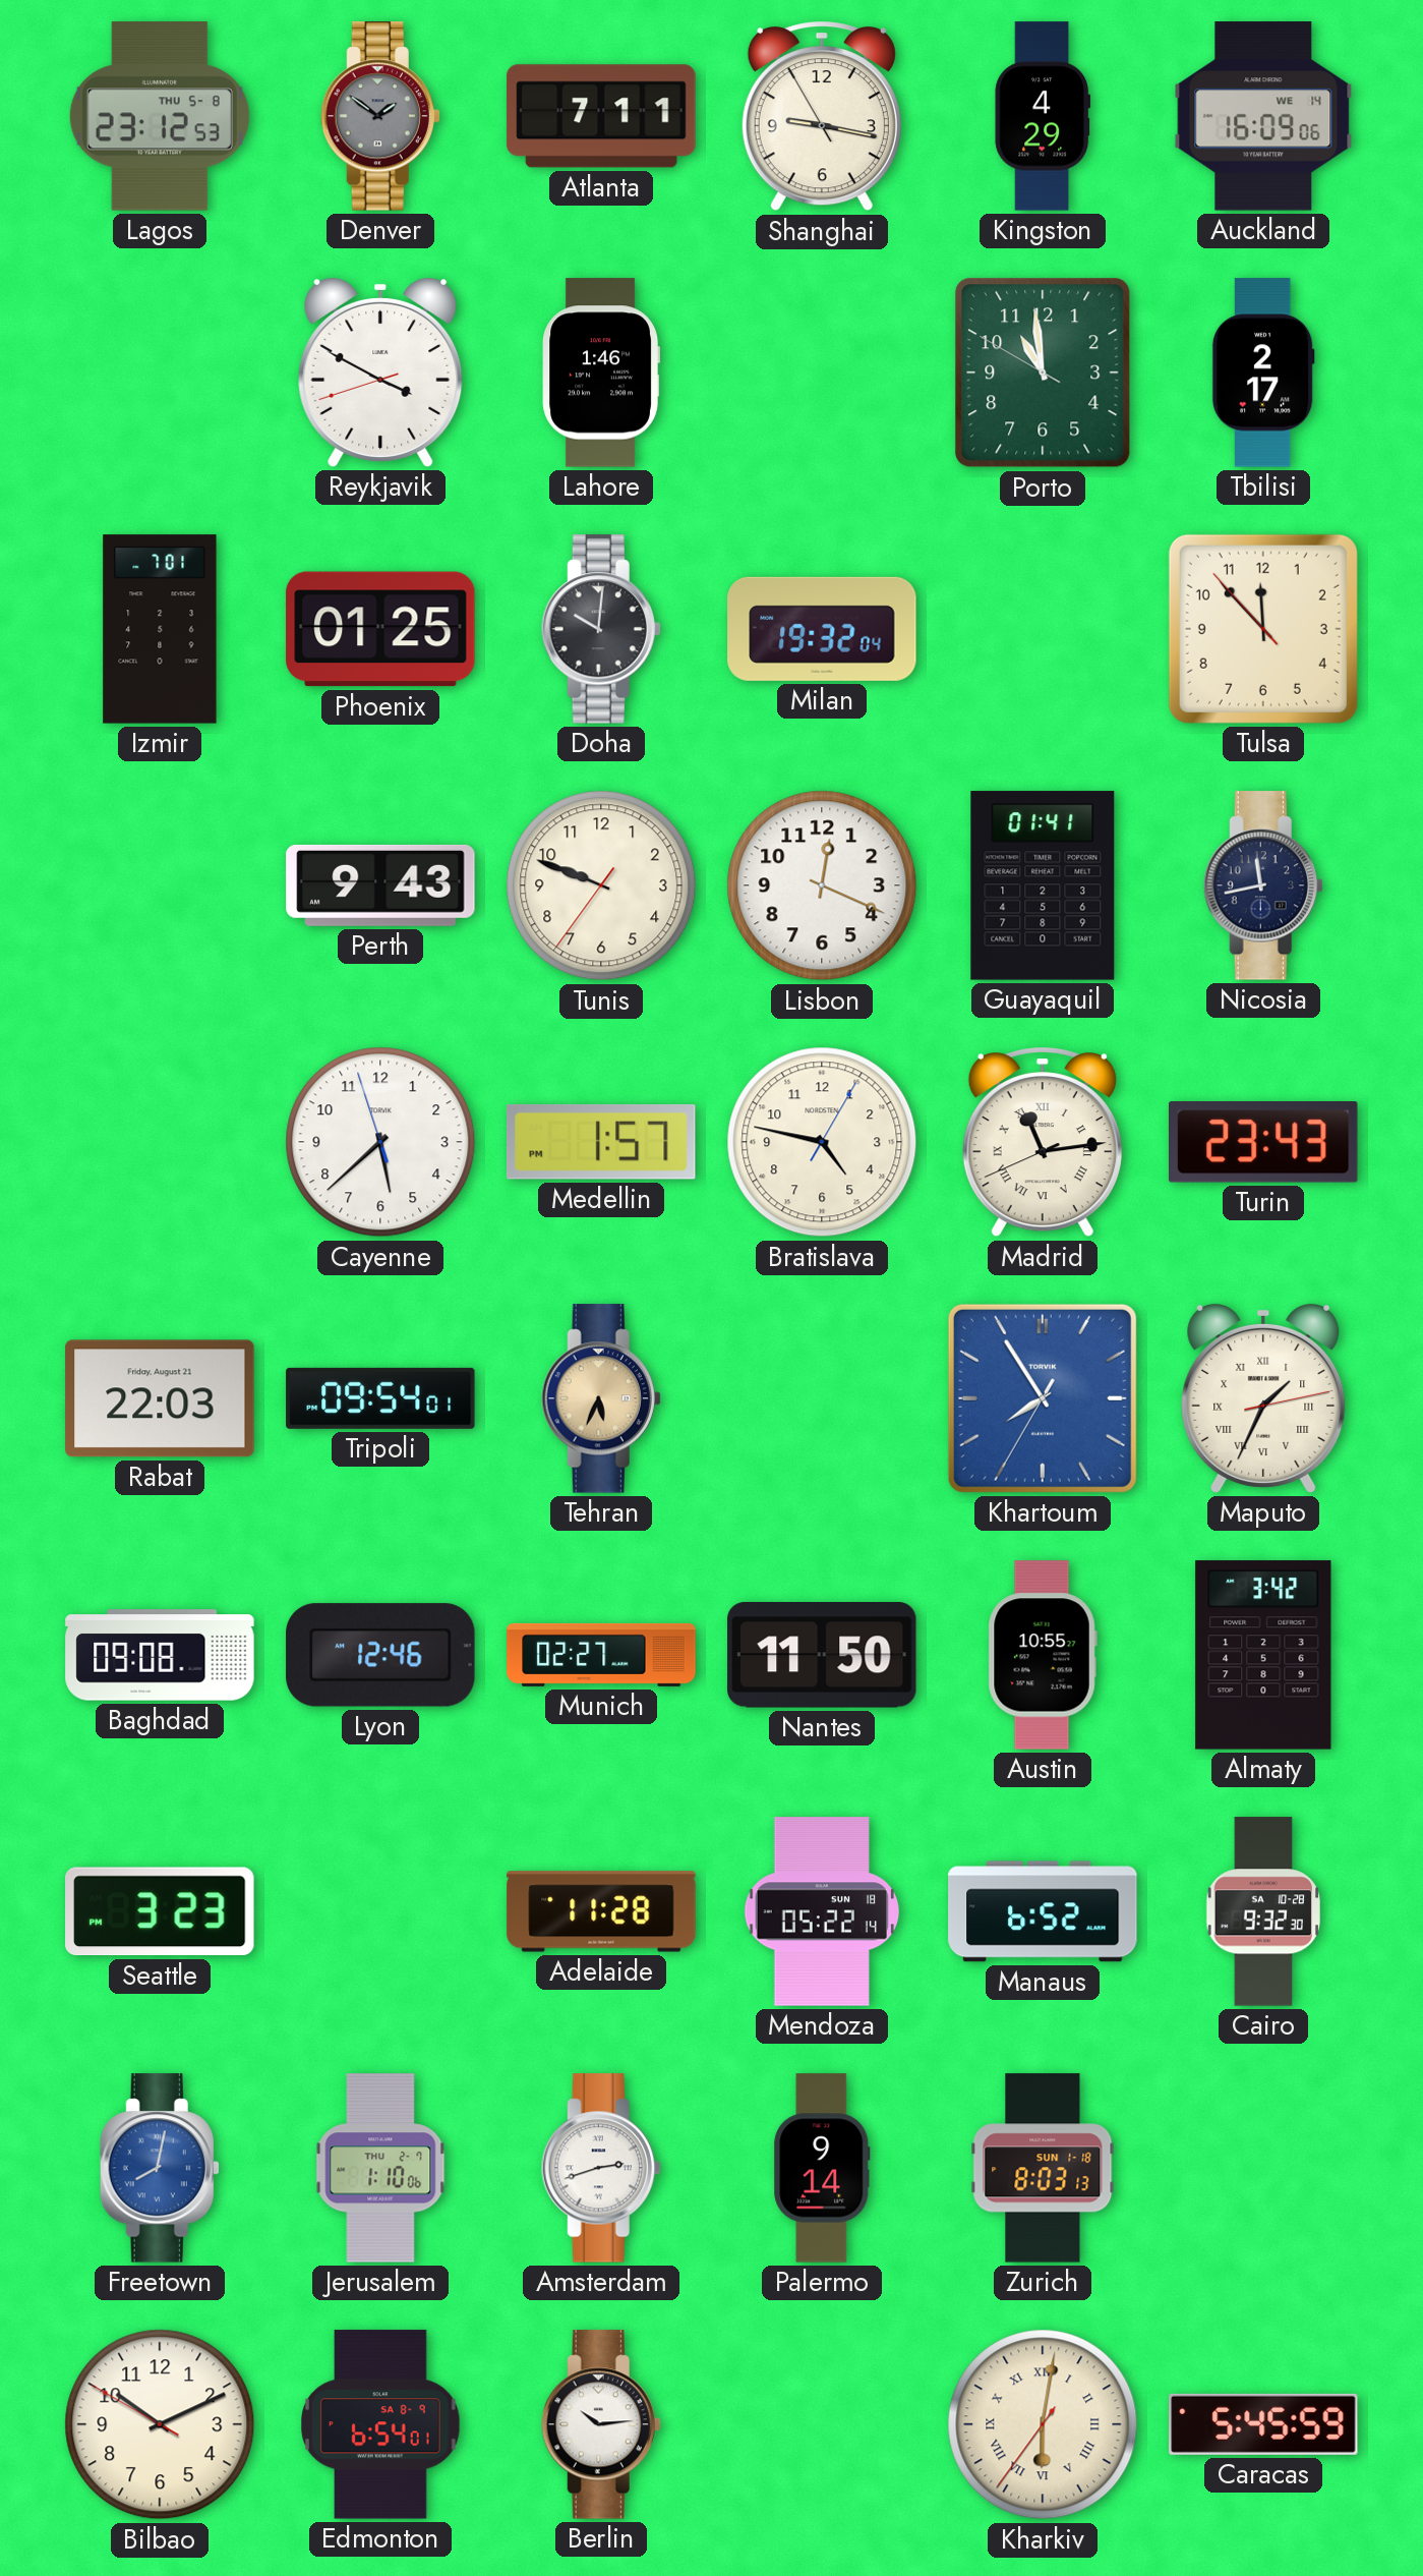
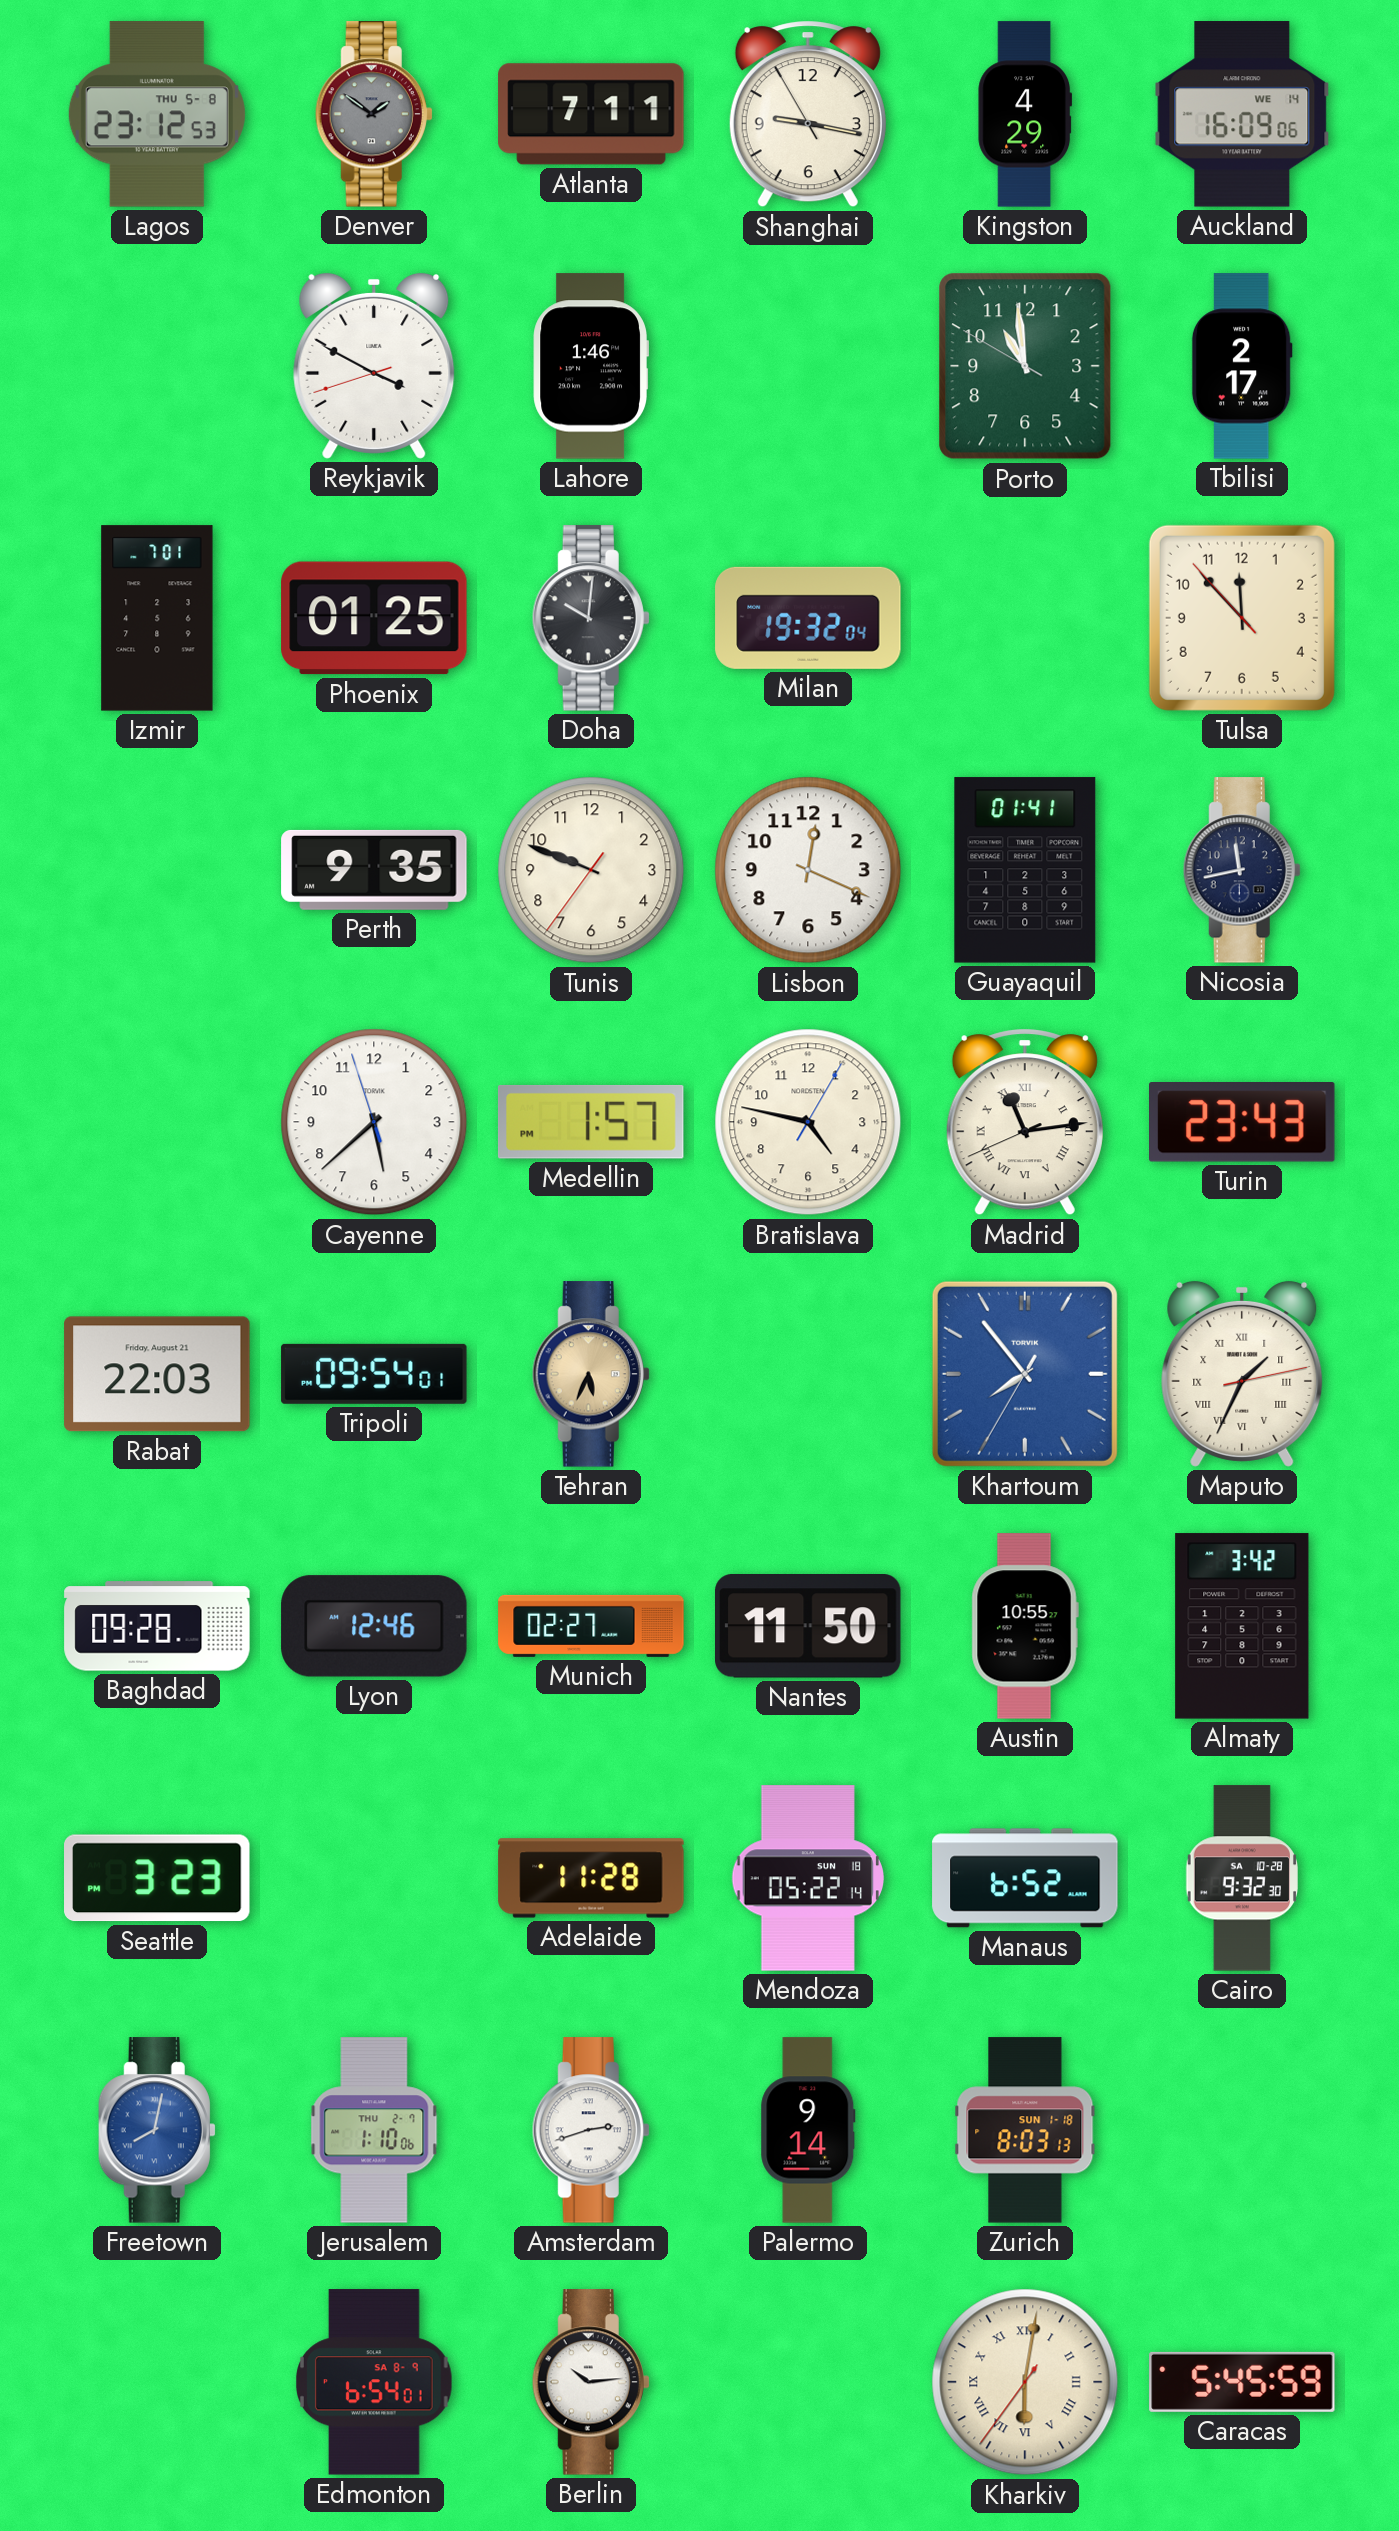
Perth: 9:43 -> 9:35 (374, 870)
Khartoum: 7:54 -> 7:53 (1025, 1374)
Baghdad: 09:08 -> 09:28 (157, 1626)
Bilbao: 10:10 -> none (160, 2424)
